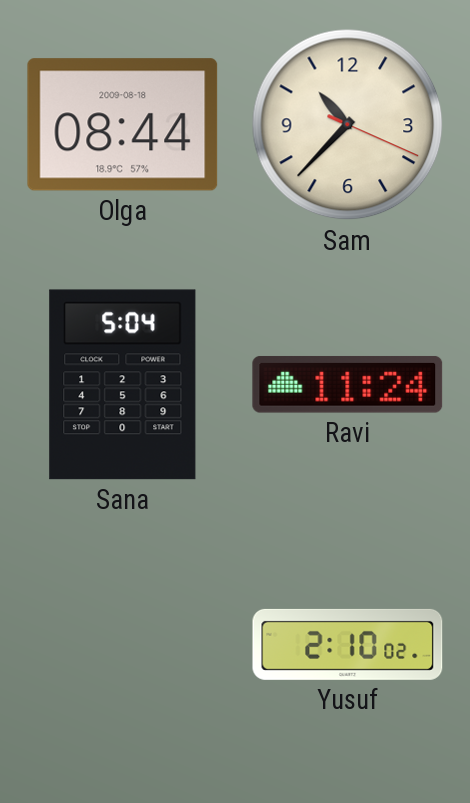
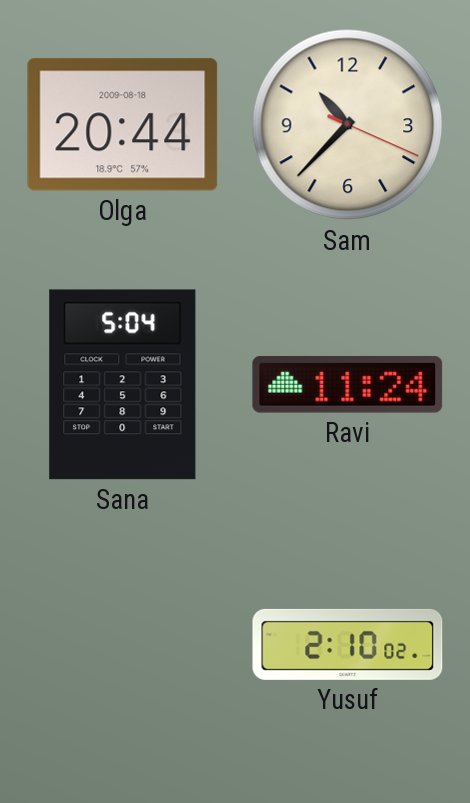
Olga: 08:44 -> 20:44 (123, 125)
